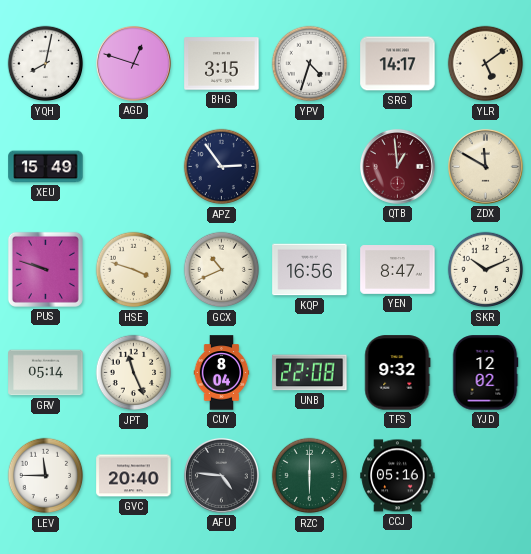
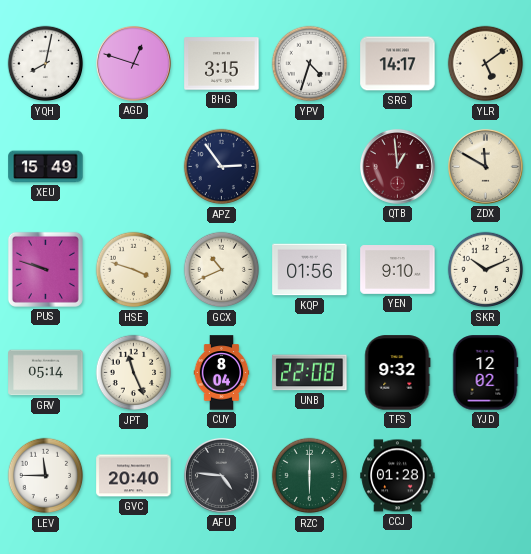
KQP: 16:56 -> 01:56 (310, 270)
YEN: 8:47 -> 9:10 (398, 270)
CCJ: 05:16 -> 01:28 (398, 476)
